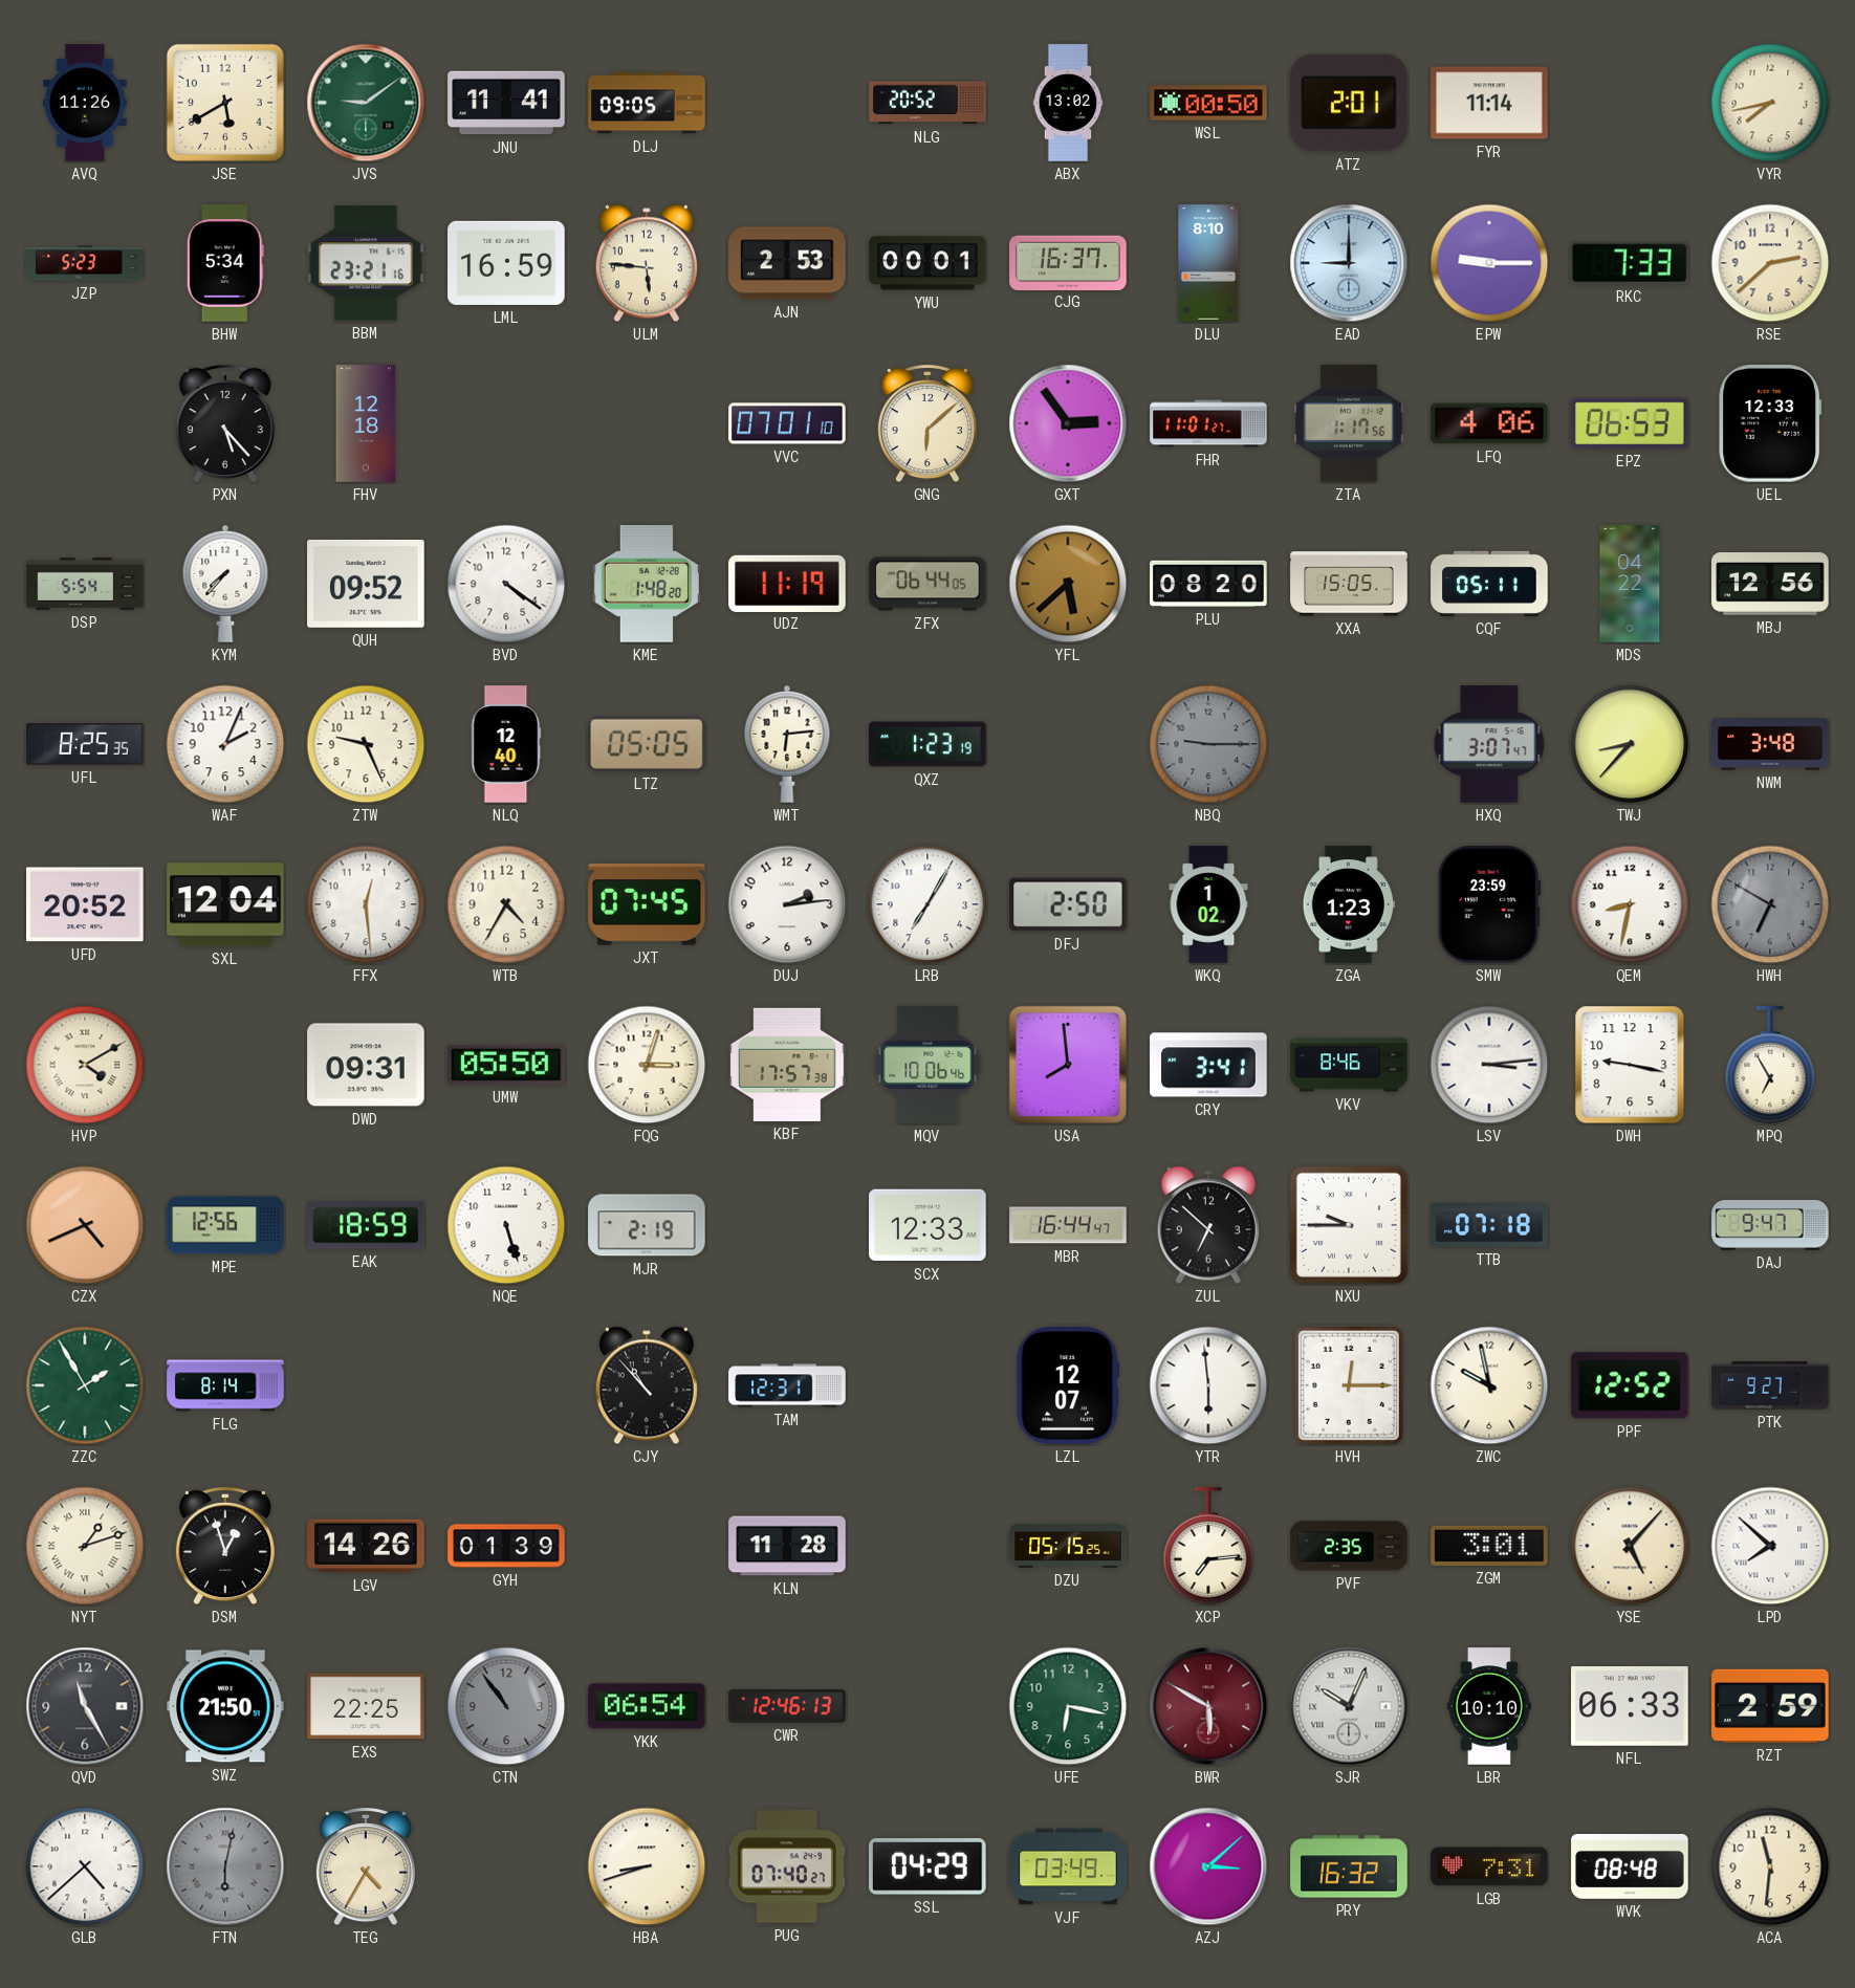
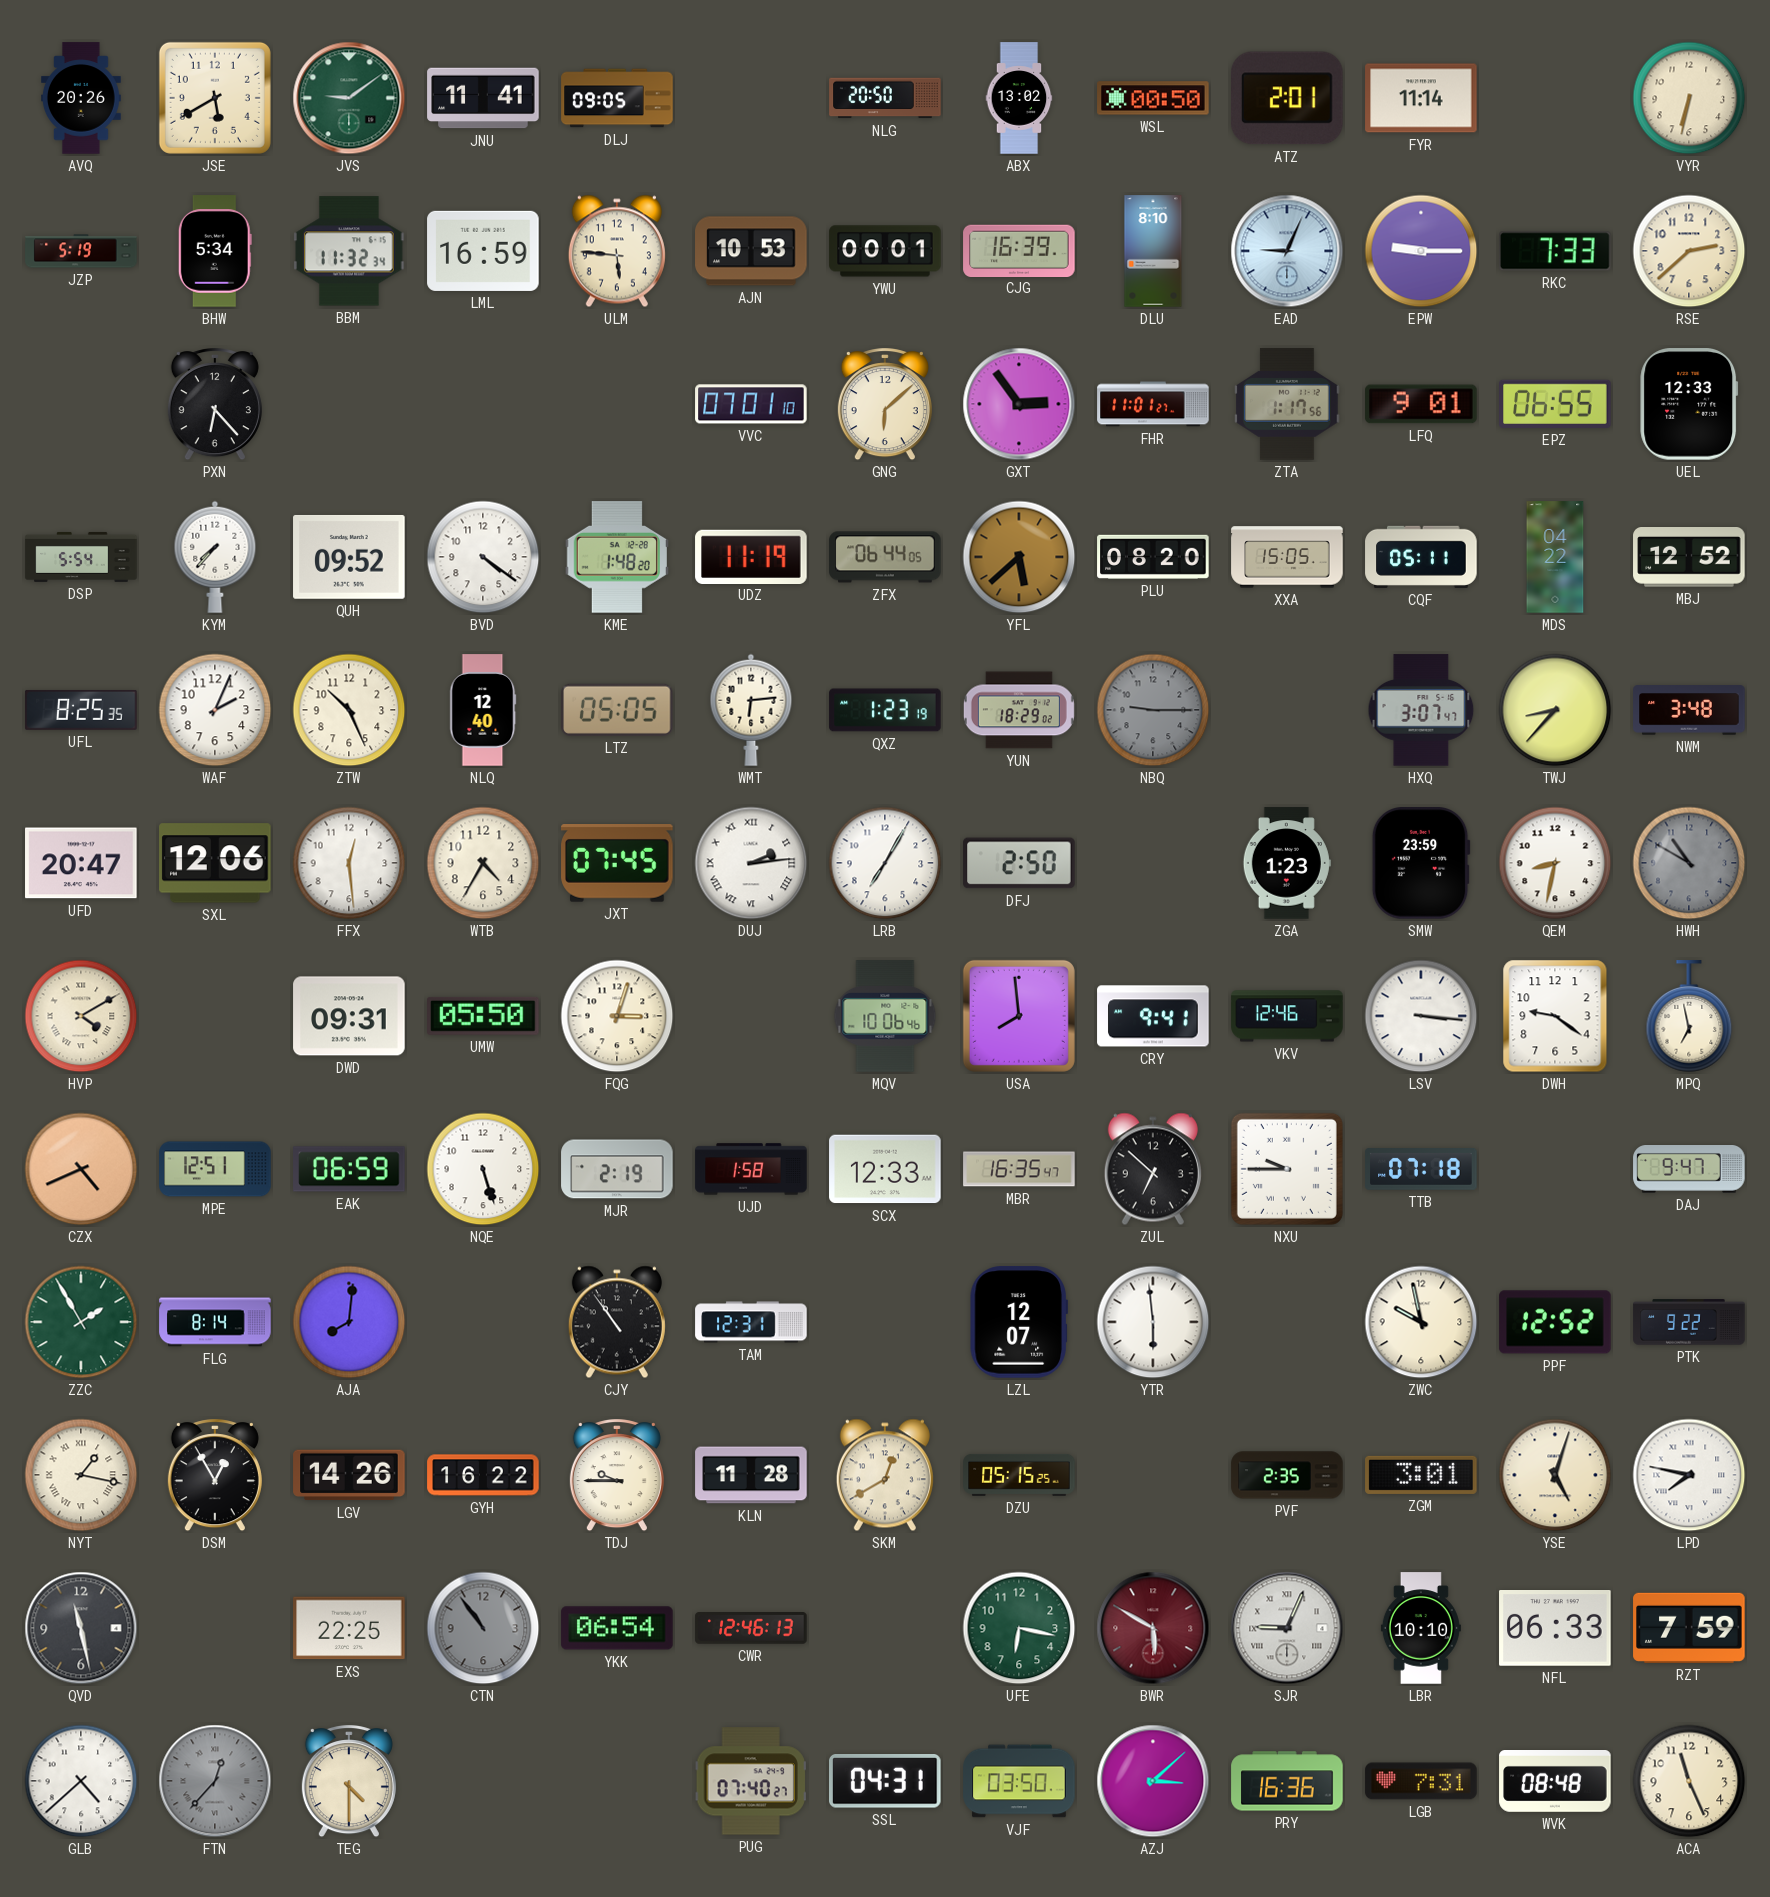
AVQ: 11:26 -> 20:26 (82, 98)
NLG: 20:52 -> 20:50 (885, 98)
VYR: 7:43 -> 6:32 (1689, 98)
JZP: 5:23 -> 5:19 (81, 251)
BBM: 23:21 -> 11:32 (349, 251)
AJN: 2:53 -> 10:53 (751, 251)
CJG: 16:37 -> 16:39 (1019, 250)
EAD: 9:00 -> 9:04 (1287, 251)
PXN: 5:23 -> 6:23 (215, 405)
FHV: 12:18 -> none (366, 423)
LFQ: 4:06 -> 9:01 (1421, 404)
EPZ: 06:53 -> 06:55 (1555, 404)
MBJ: 12:56 -> 12:52 (1689, 558)
ZTW: 9:26 -> 10:26 (349, 710)
YUN: none -> 18:29 (1019, 710)
UFD: 20:52 -> 20:47 (81, 863)
SXL: 12:04 -> 12:06 (215, 863)
DUJ numerals: Arabic -> Roman (751, 863)
WKQ: 1:02 -> none (1208, 904)
HWH: 6:50 -> 10:50 (1689, 863)
KBF: 17:57 -> none (787, 1065)
CRY: 3:41 -> 9:41 (1153, 1016)
VKV: 8:46 -> 12:46 (1287, 1016)
LSV: 3:14 -> 3:16 (1421, 1016)
DWH: 9:17 -> 9:21 (1555, 1016)
MPQ: 6:55 -> 6:58 (1689, 1017)
MPE: 12:56 -> 12:51 (215, 1169)
EAK: 18:59 -> 06:59 (349, 1169)
UJD: none -> 1:58 (751, 1169)
MBR: 16:44 -> 16:35 (1019, 1169)
AJA: none -> 8:01 (349, 1322)
CJY: 10:53 -> 10:54 (617, 1322)
HVH: 12:15 -> none (1349, 1385)
PTK: 9:27 -> 9:22 (1689, 1322)
NYT: 1:12 -> 1:17 (81, 1475)
DSM: 12:57 -> 12:55 (215, 1476)
GYH: 01:39 -> 16:22 (483, 1475)
TDJ: none -> 9:45 (617, 1476)
SKM: none -> 12:40 (885, 1475)
XCP: 7:14 -> none (1208, 1547)
YSE: 5:07 -> 5:03 (1555, 1475)
LPD: 7:52 -> 7:47 (1689, 1475)
QVD: 11:25 -> 11:28 (81, 1628)
SWZ: 21:50 -> none (225, 1706)
SJR: 10:04 -> 9:04 (1287, 1628)
RZT: 2:59 -> 7:59 (1689, 1628)
FTN: 6:02 -> 12:37 (215, 1781)
TEG: 4:35 -> 4:30 (349, 1782)
HBA: 8:42 -> none (647, 1866)
SSL: 04:29 -> 04:31 (886, 1782)
VJF: 03:49 -> 03:50 (1019, 1781)
PRY: 16:32 -> 16:36 (1287, 1781)
ACA: 11:31 -> 11:26 (1689, 1781)
